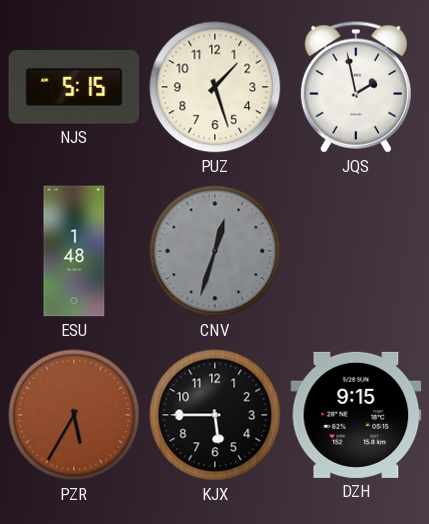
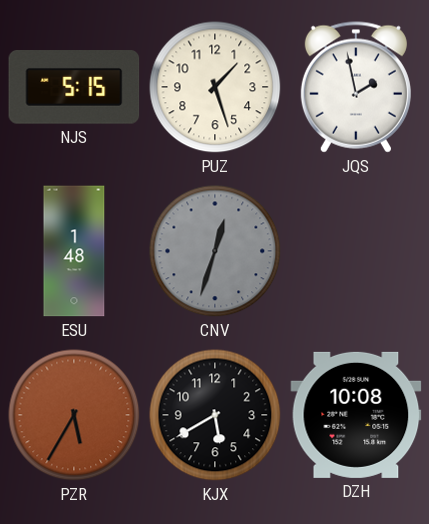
KJX: 5:45 -> 5:40 (215, 415)
DZH: 9:15 -> 10:08 (356, 415)
